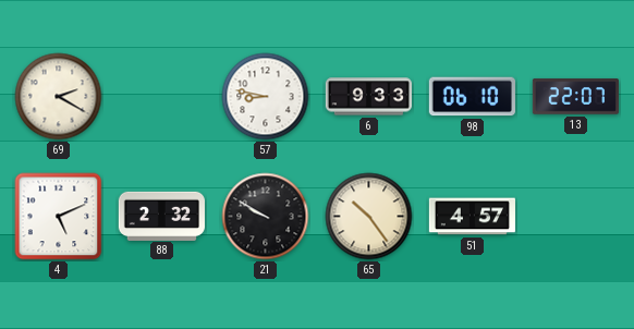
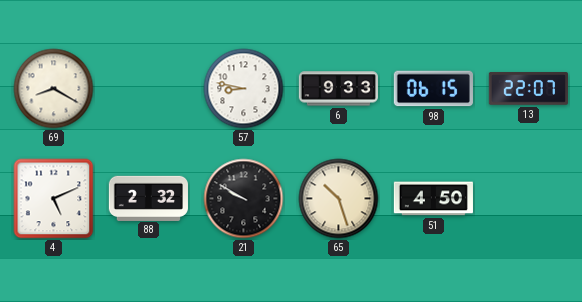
69: 2:20 -> 8:20 (54, 89)
98: 06:10 -> 06:15 (433, 89)
65: 10:24 -> 10:27 (339, 199)
51: 4:57 -> 4:50 (433, 199)
